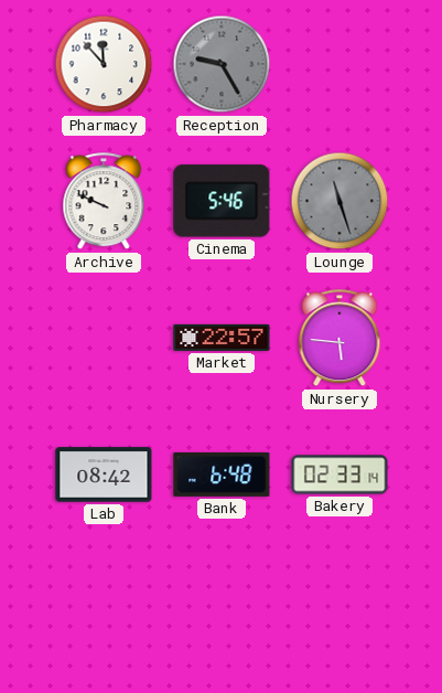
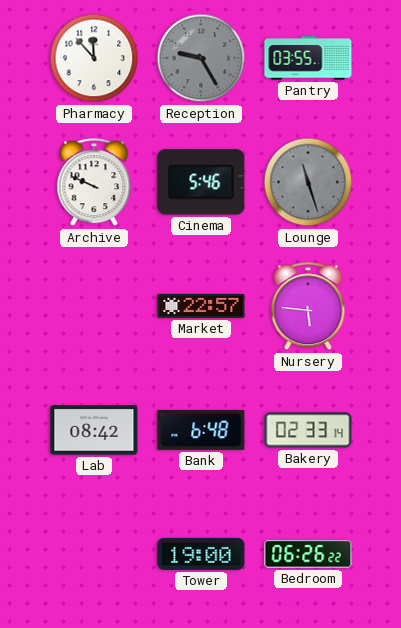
Pantry: none -> 03:55 (308, 58)
Tower: none -> 19:00 (201, 554)
Bedroom: none -> 06:26 (308, 554)
